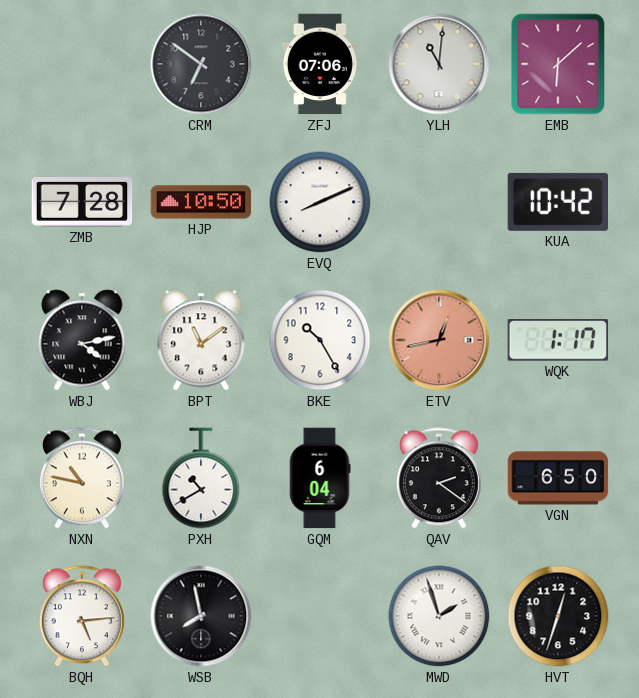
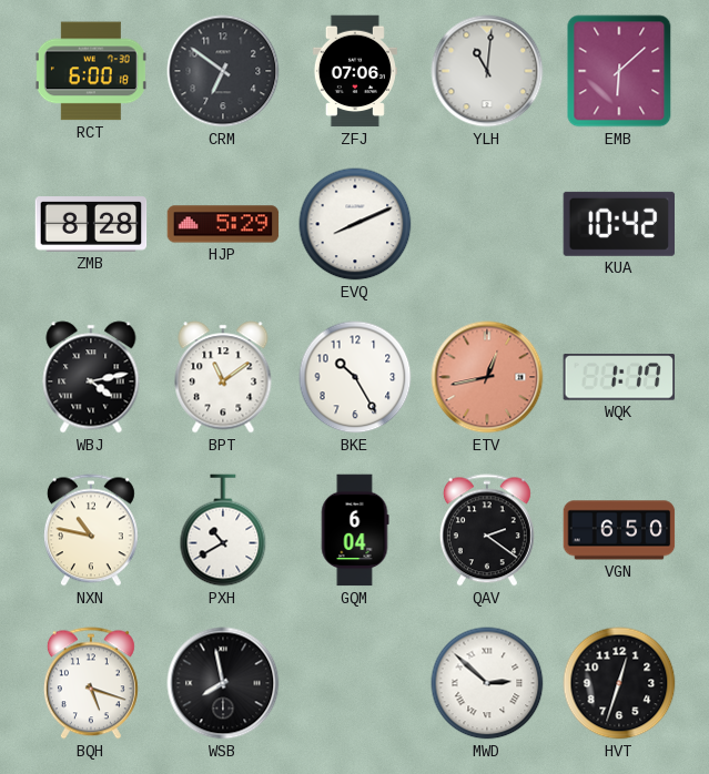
RCT: none -> 6:00 (91, 71)
ZMB: 7:28 -> 8:28 (91, 224)
HJP: 10:50 -> 5:29 (223, 224)
BQH: 5:14 -> 5:18 (91, 683)
MWD: 1:57 -> 2:52 (487, 683)
